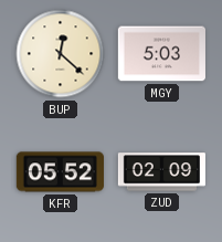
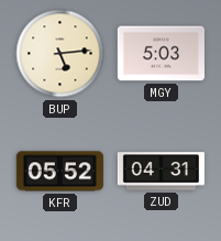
BUP: 12:22 -> 5:14 (60, 54)
ZUD: 02:09 -> 04:31 (161, 172)
